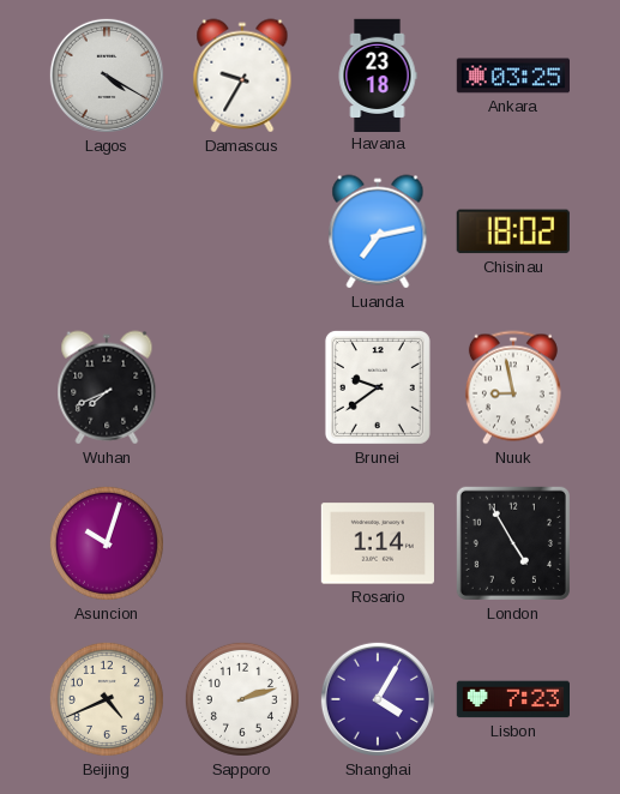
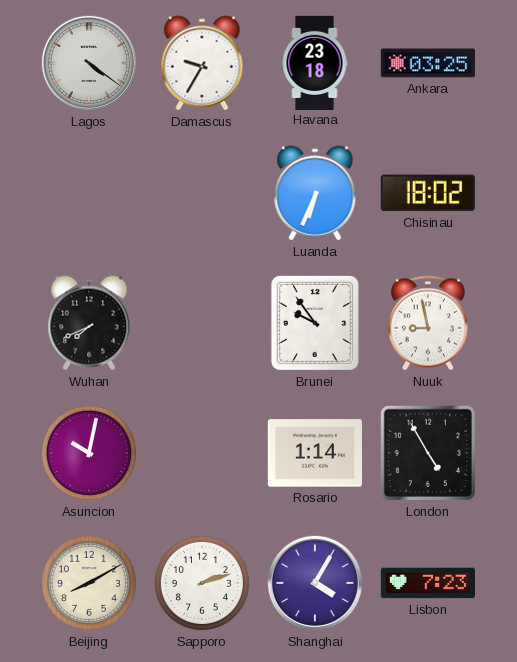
Lagos: 4:20 -> 4:21 (89, 63)
Luanda: 7:13 -> 6:34 (315, 193)
Brunei: 9:39 -> 9:54 (315, 323)
Asuncion: 10:03 -> 10:02 (89, 453)
Beijing: 4:41 -> 8:10 (89, 583)
